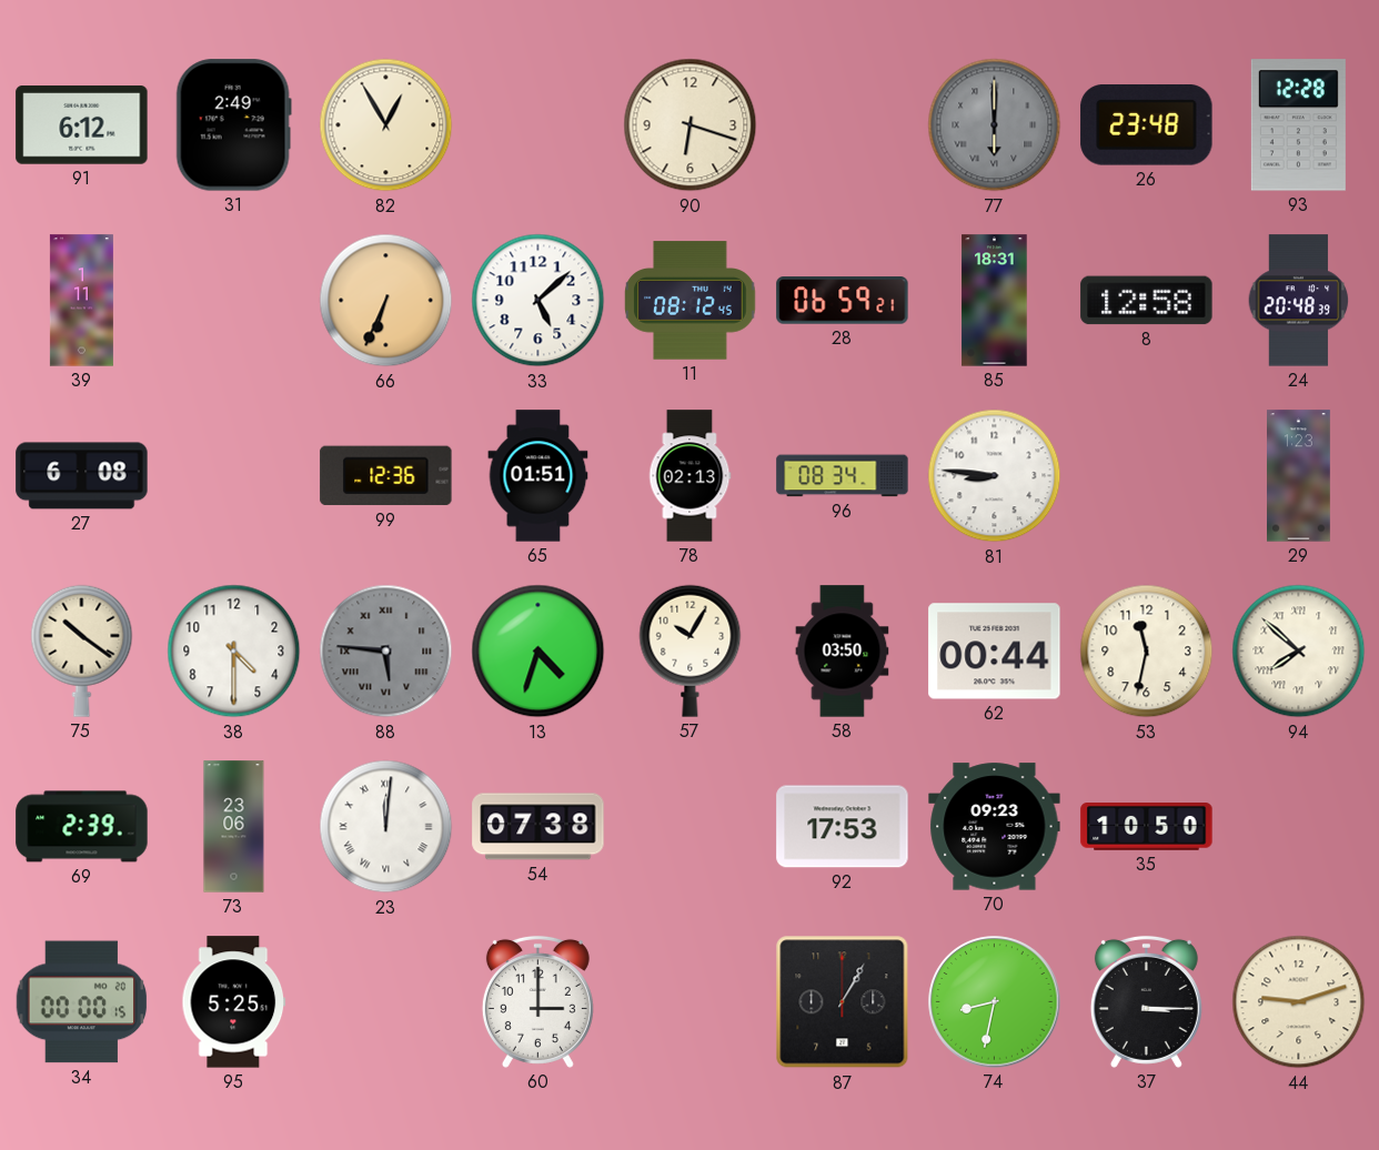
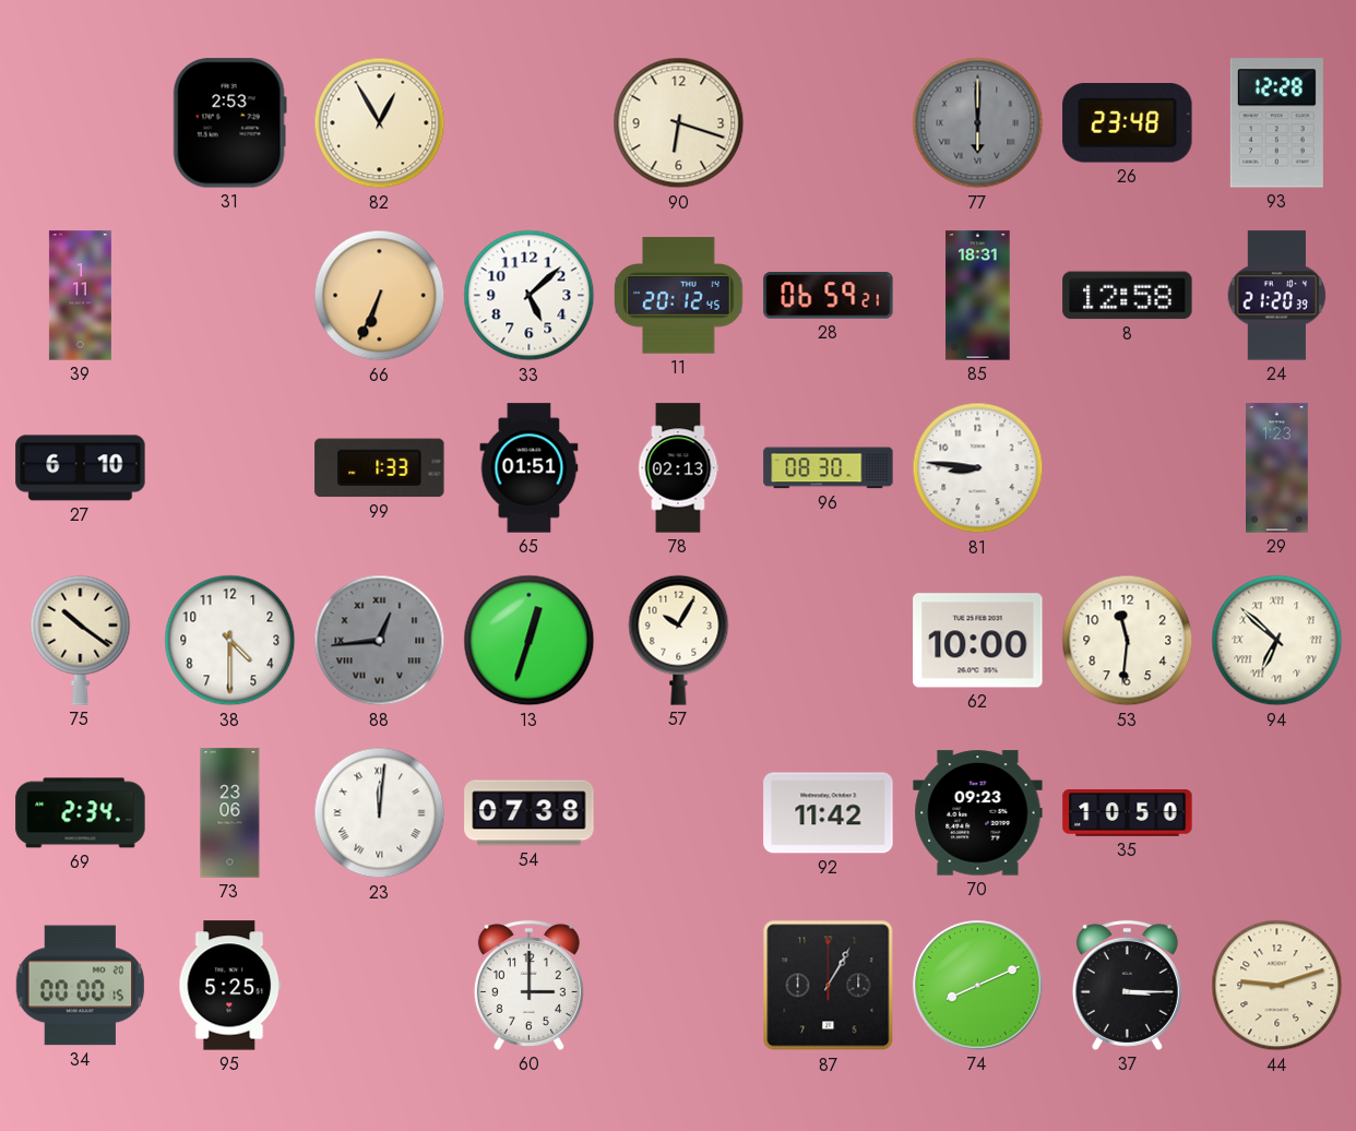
91: 6:12 -> none (82, 125)
31: 2:49 -> 2:53 (229, 123)
11: 08:12 -> 20:12 (679, 296)
24: 20:48 -> 21:20 (1277, 296)
27: 6:08 -> 6:10 (81, 468)
99: 12:36 -> 1:33 (380, 468)
96: 08:34 -> 08:30 (829, 468)
88: 5:46 -> 12:44 (380, 641)
13: 4:33 -> 12:33 (530, 641)
58: 03:50 -> none (843, 652)
62: 00:44 -> 10:00 (978, 641)
53: 11:32 -> 11:31 (1128, 641)
94: 7:52 -> 6:52 (1277, 641)
69: 2:39 -> 2:34 (81, 813)
92: 17:53 -> 11:42 (829, 813)
74: 8:32 -> 8:11 (978, 986)
